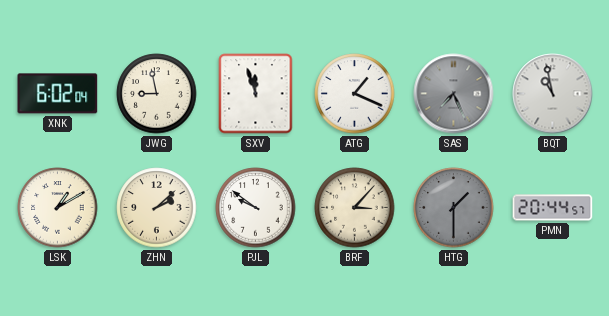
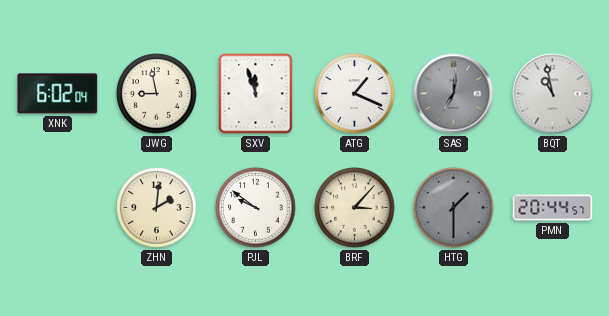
SAS: 7:26 -> 7:01 (454, 94)
LSK: 1:10 -> none (58, 208)
ZHN: 2:08 -> 2:01 (157, 208)
